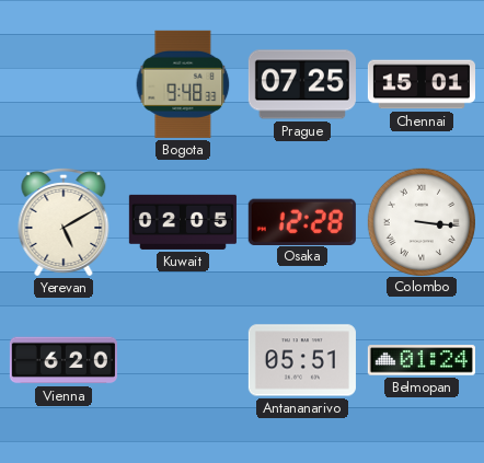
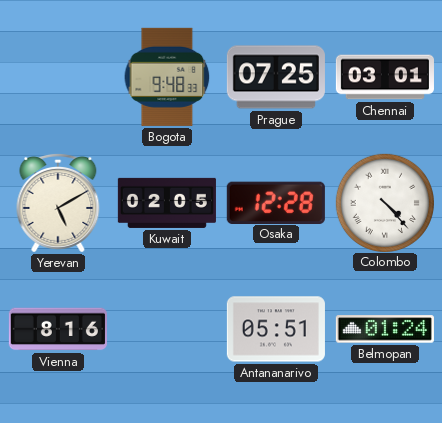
Chennai: 15:01 -> 03:01 (385, 77)
Colombo: 3:16 -> 4:23 (384, 202)
Vienna: 6:20 -> 8:16 (58, 329)
